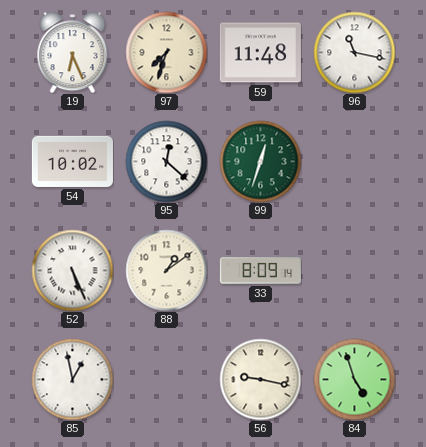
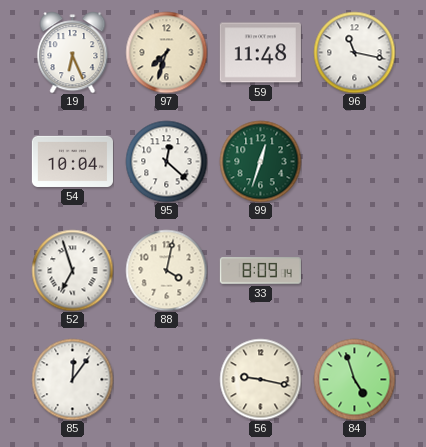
54: 10:02 -> 10:04 (72, 161)
52: 5:26 -> 6:57 (72, 270)
88: 1:09 -> 4:02 (166, 270)
85: 12:58 -> 12:06 (72, 379)
